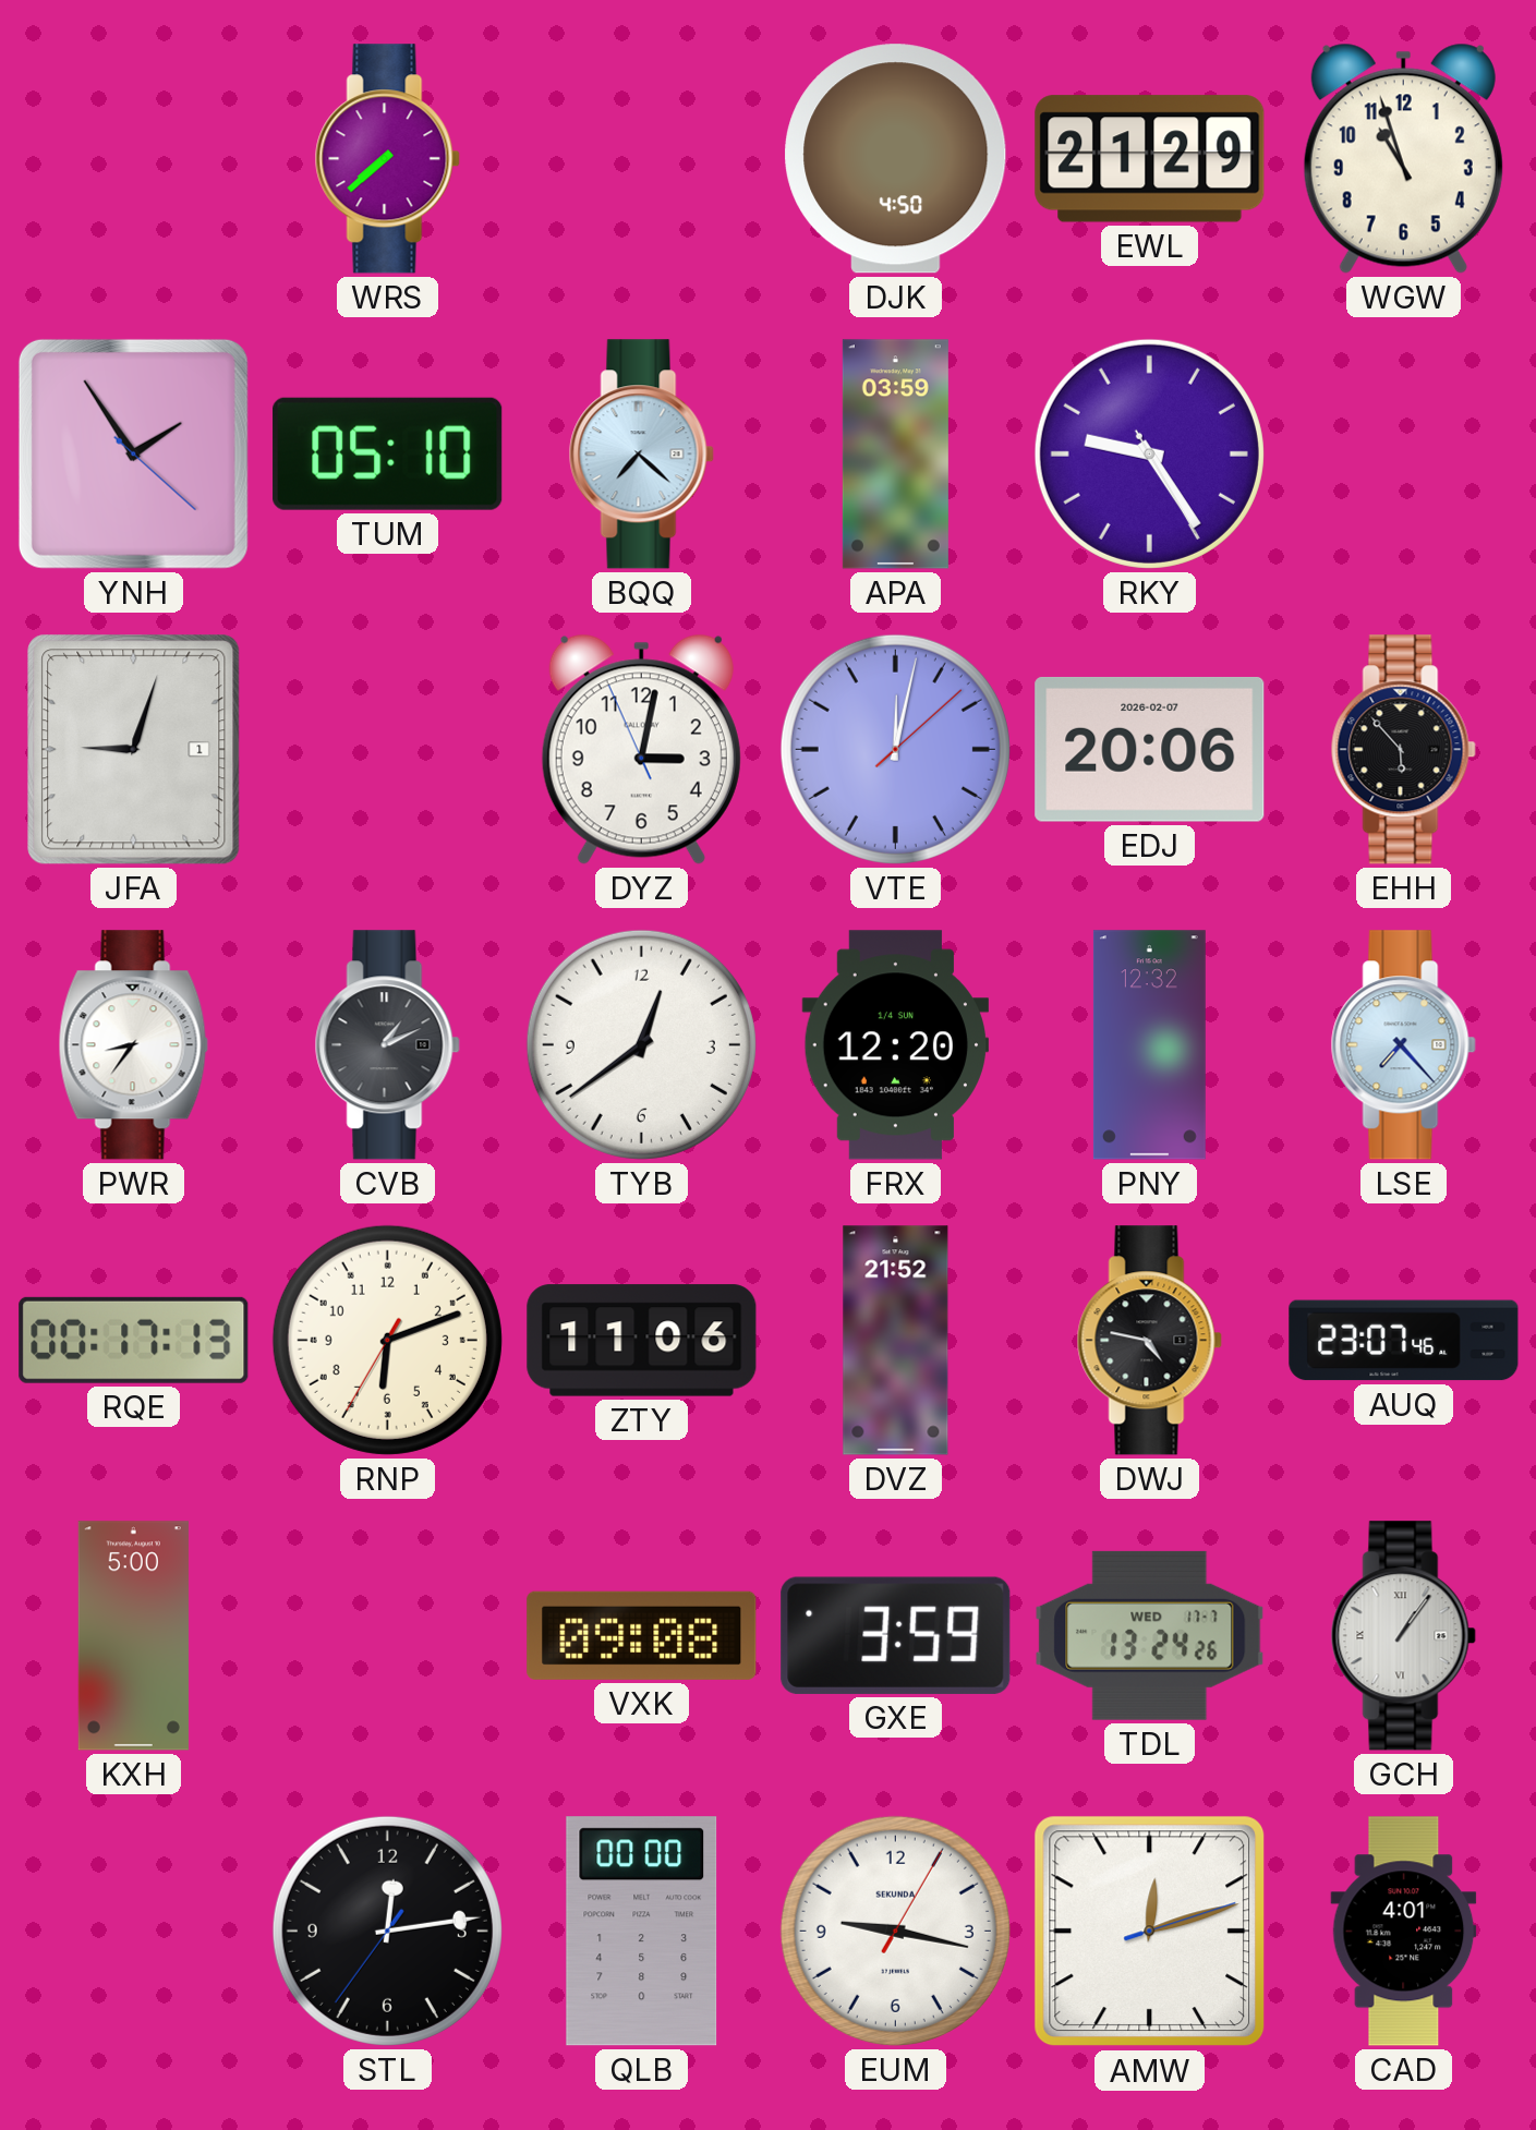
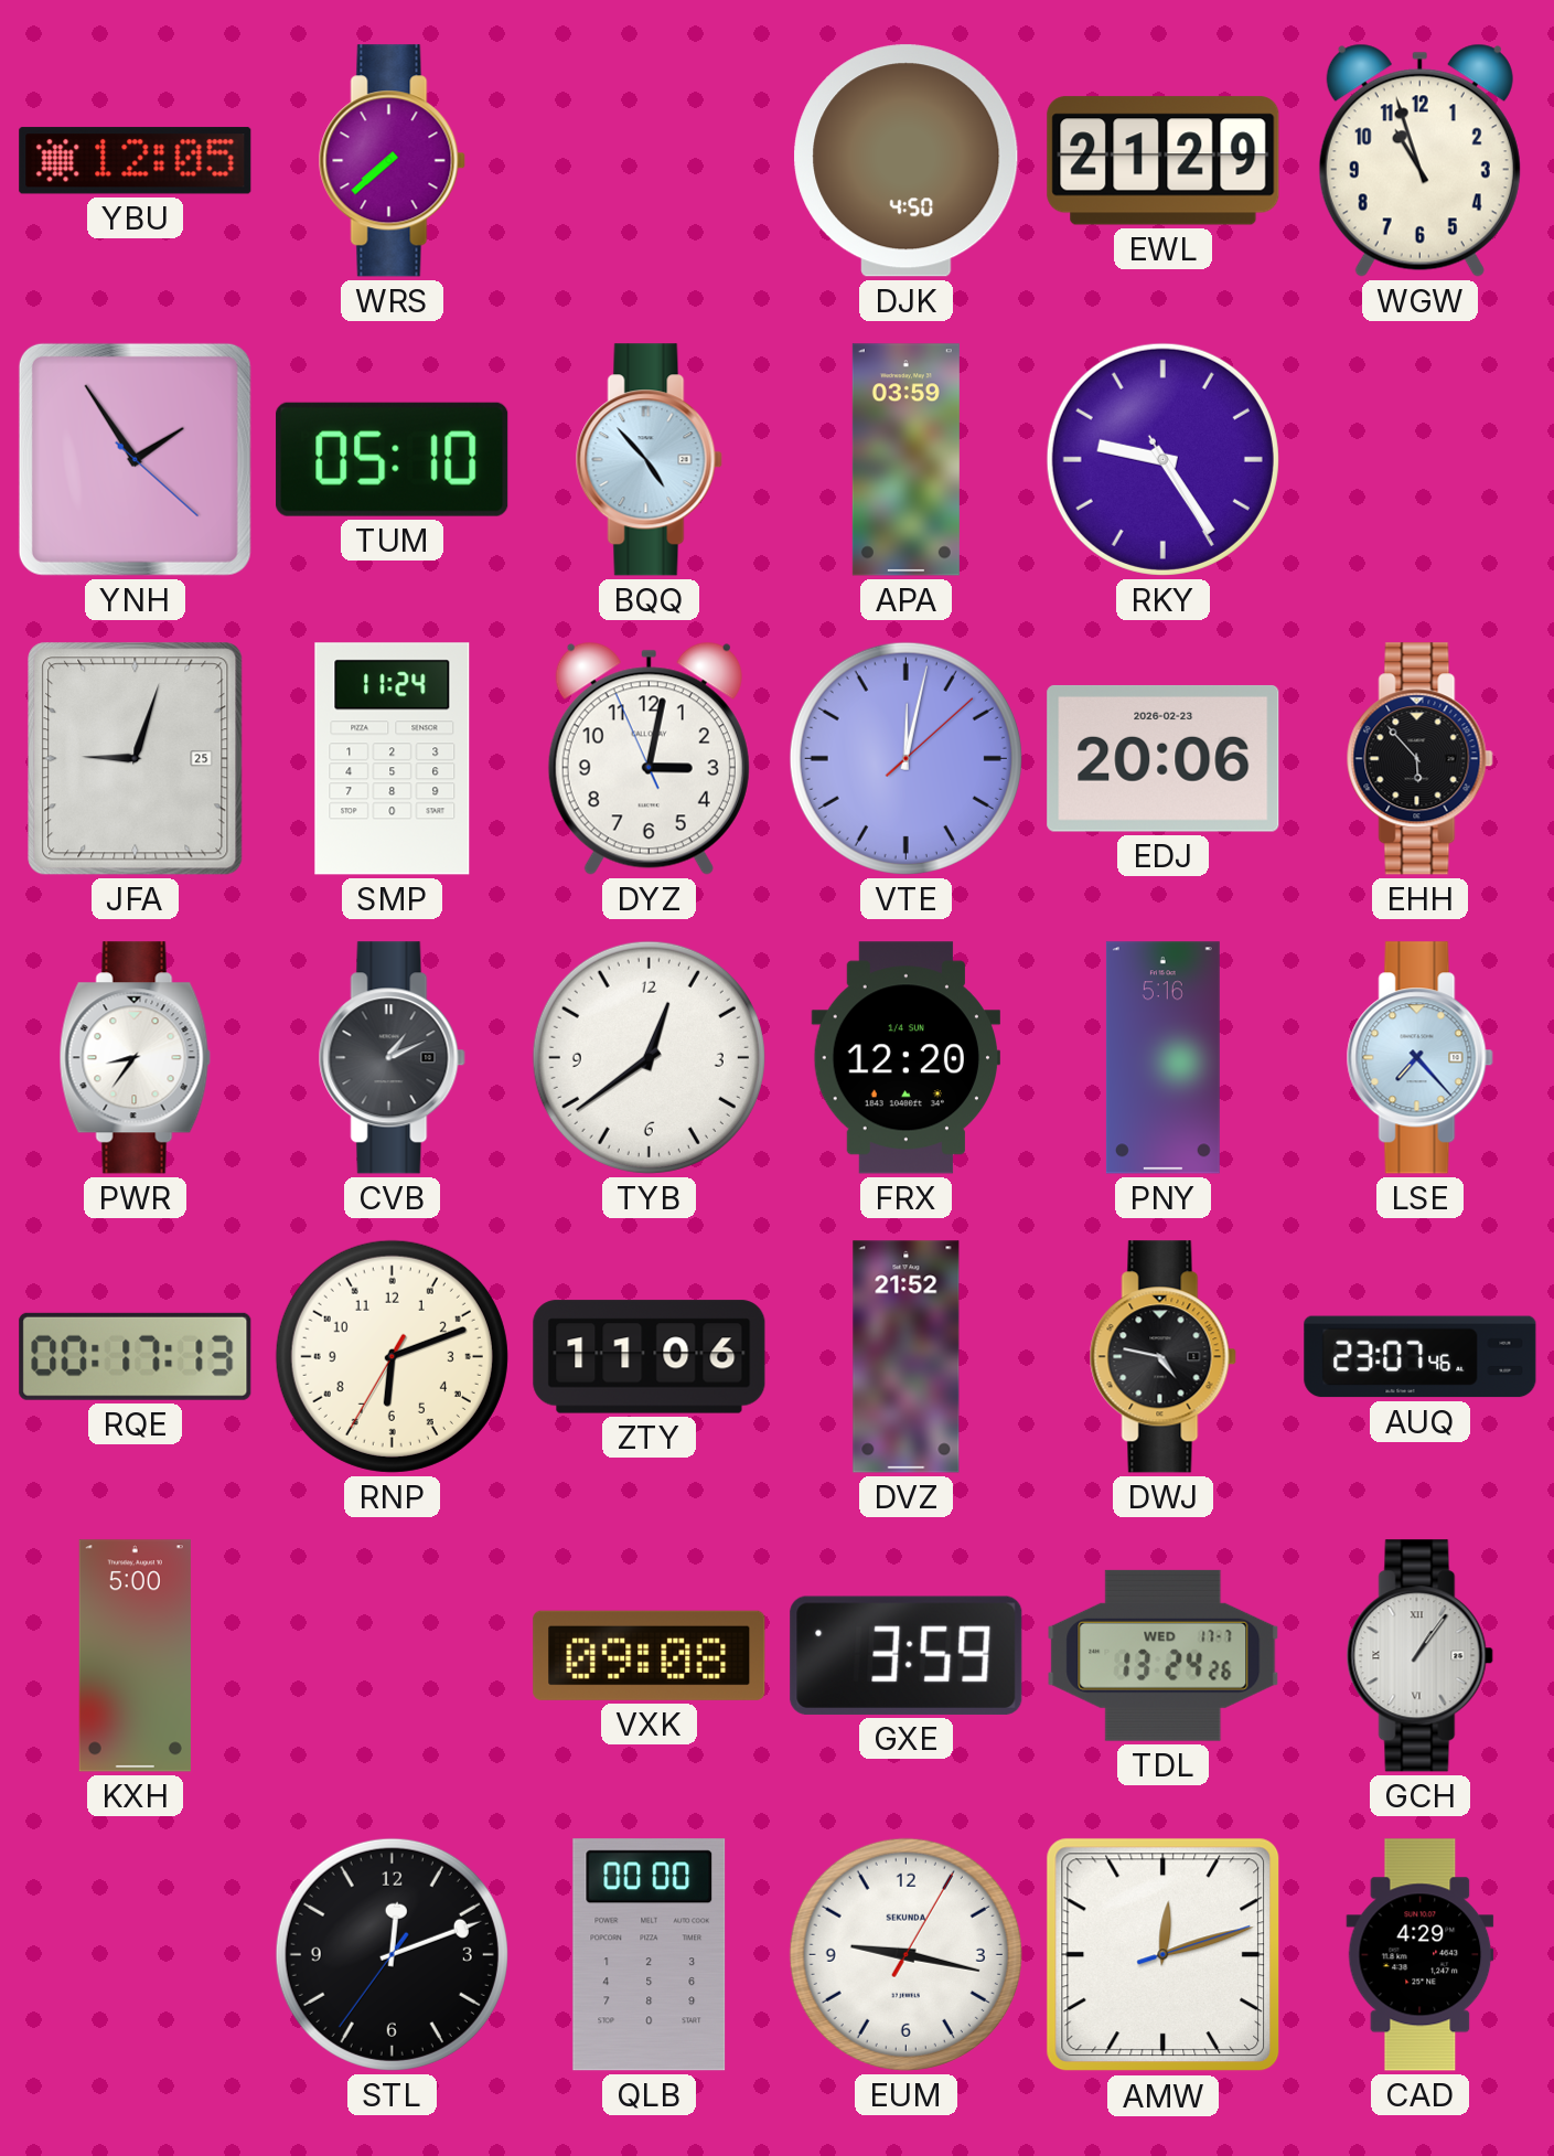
YBU: none -> 12:05 (136, 161)
BQQ: 7:22 -> 4:53 (649, 460)
JFA date: 1 -> 25 (136, 759)
SMP: none -> 11:24 (393, 759)
EDJ date: 2026-02-07 -> 2026-02-23 (1164, 758)
PNY: 12:32 -> 5:16 (1162, 1058)
STL: 12:13 -> 12:11 (392, 1954)
CAD: 4:01 -> 4:29 (1421, 1955)
